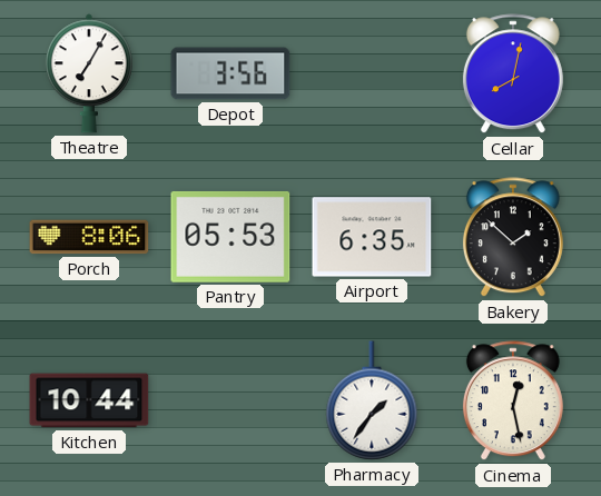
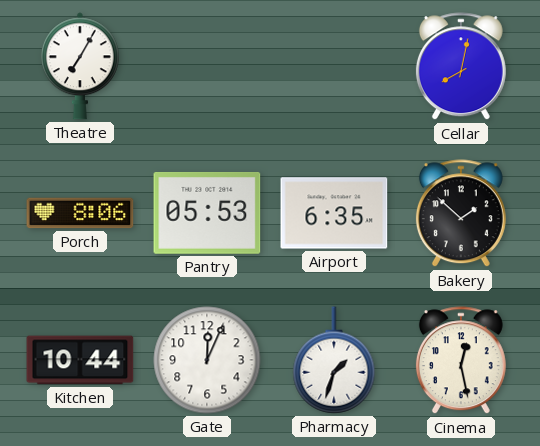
Depot: 3:56 -> none (230, 73)
Gate: none -> 12:04 (207, 360)
Pharmacy: 1:36 -> 1:33 (334, 360)
